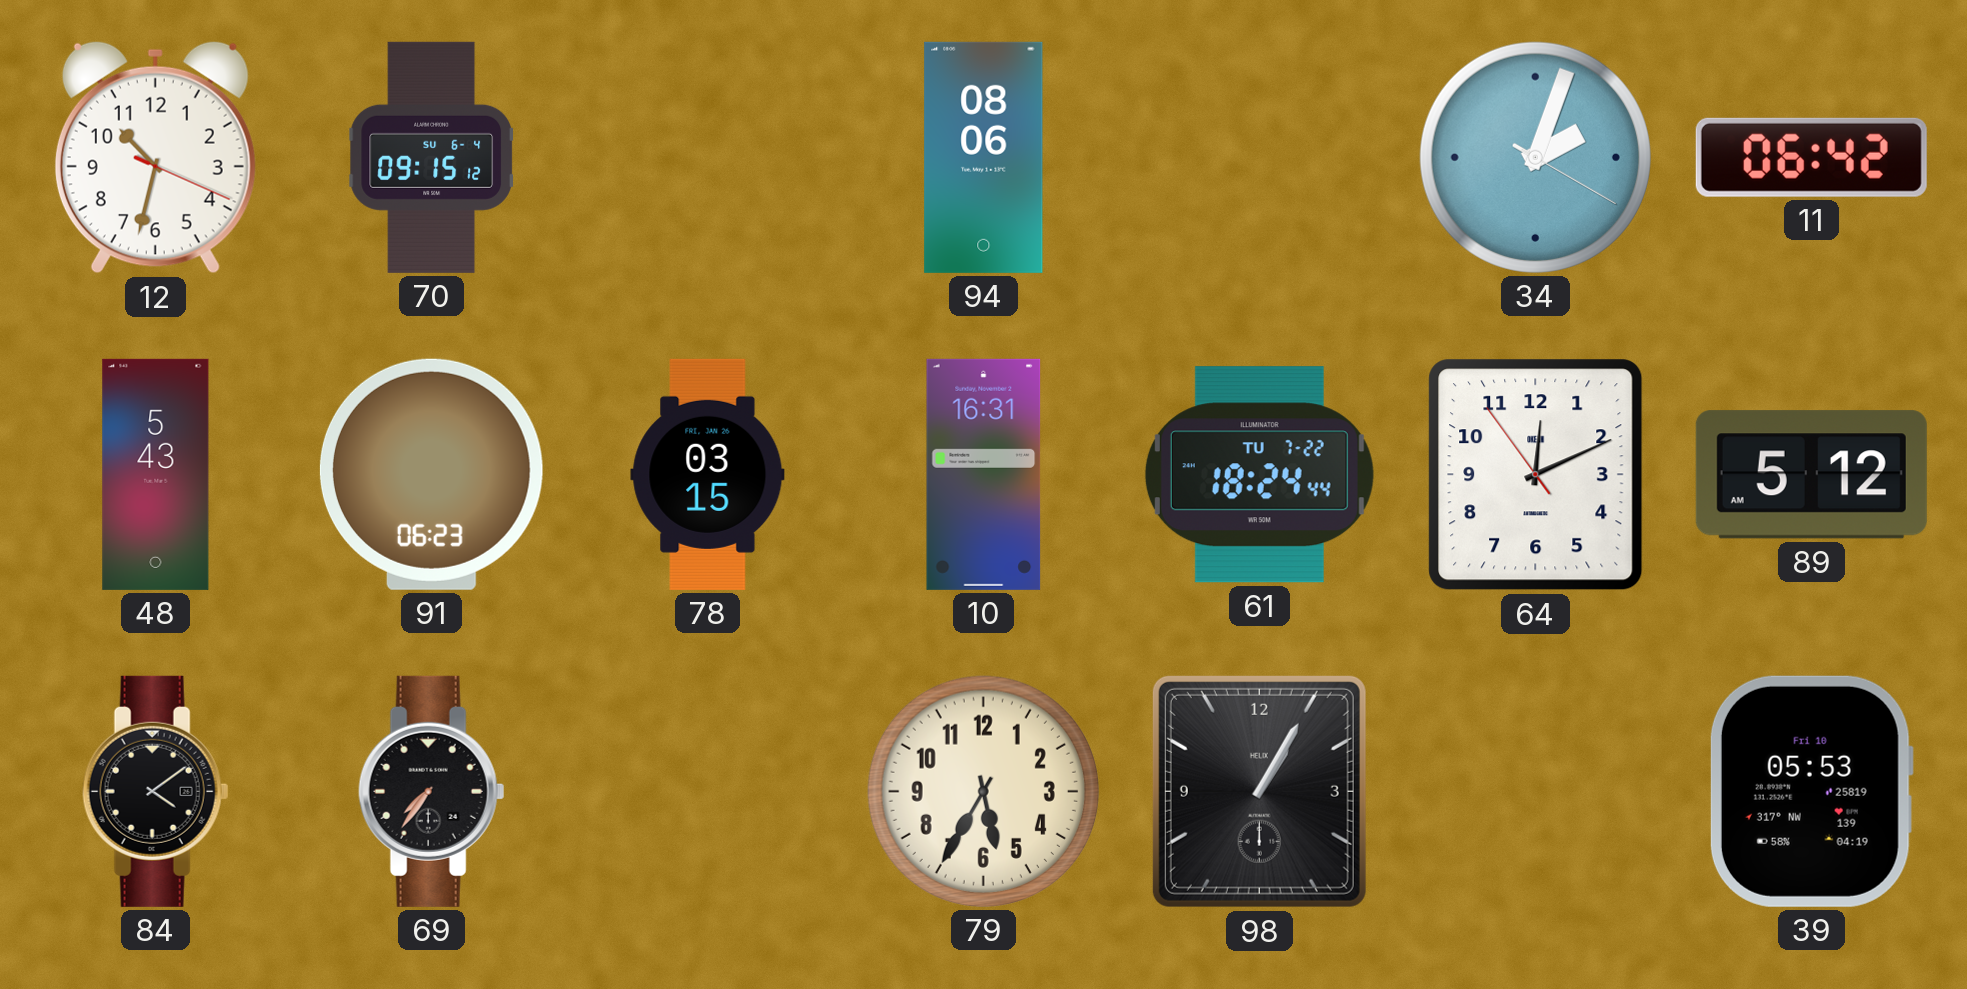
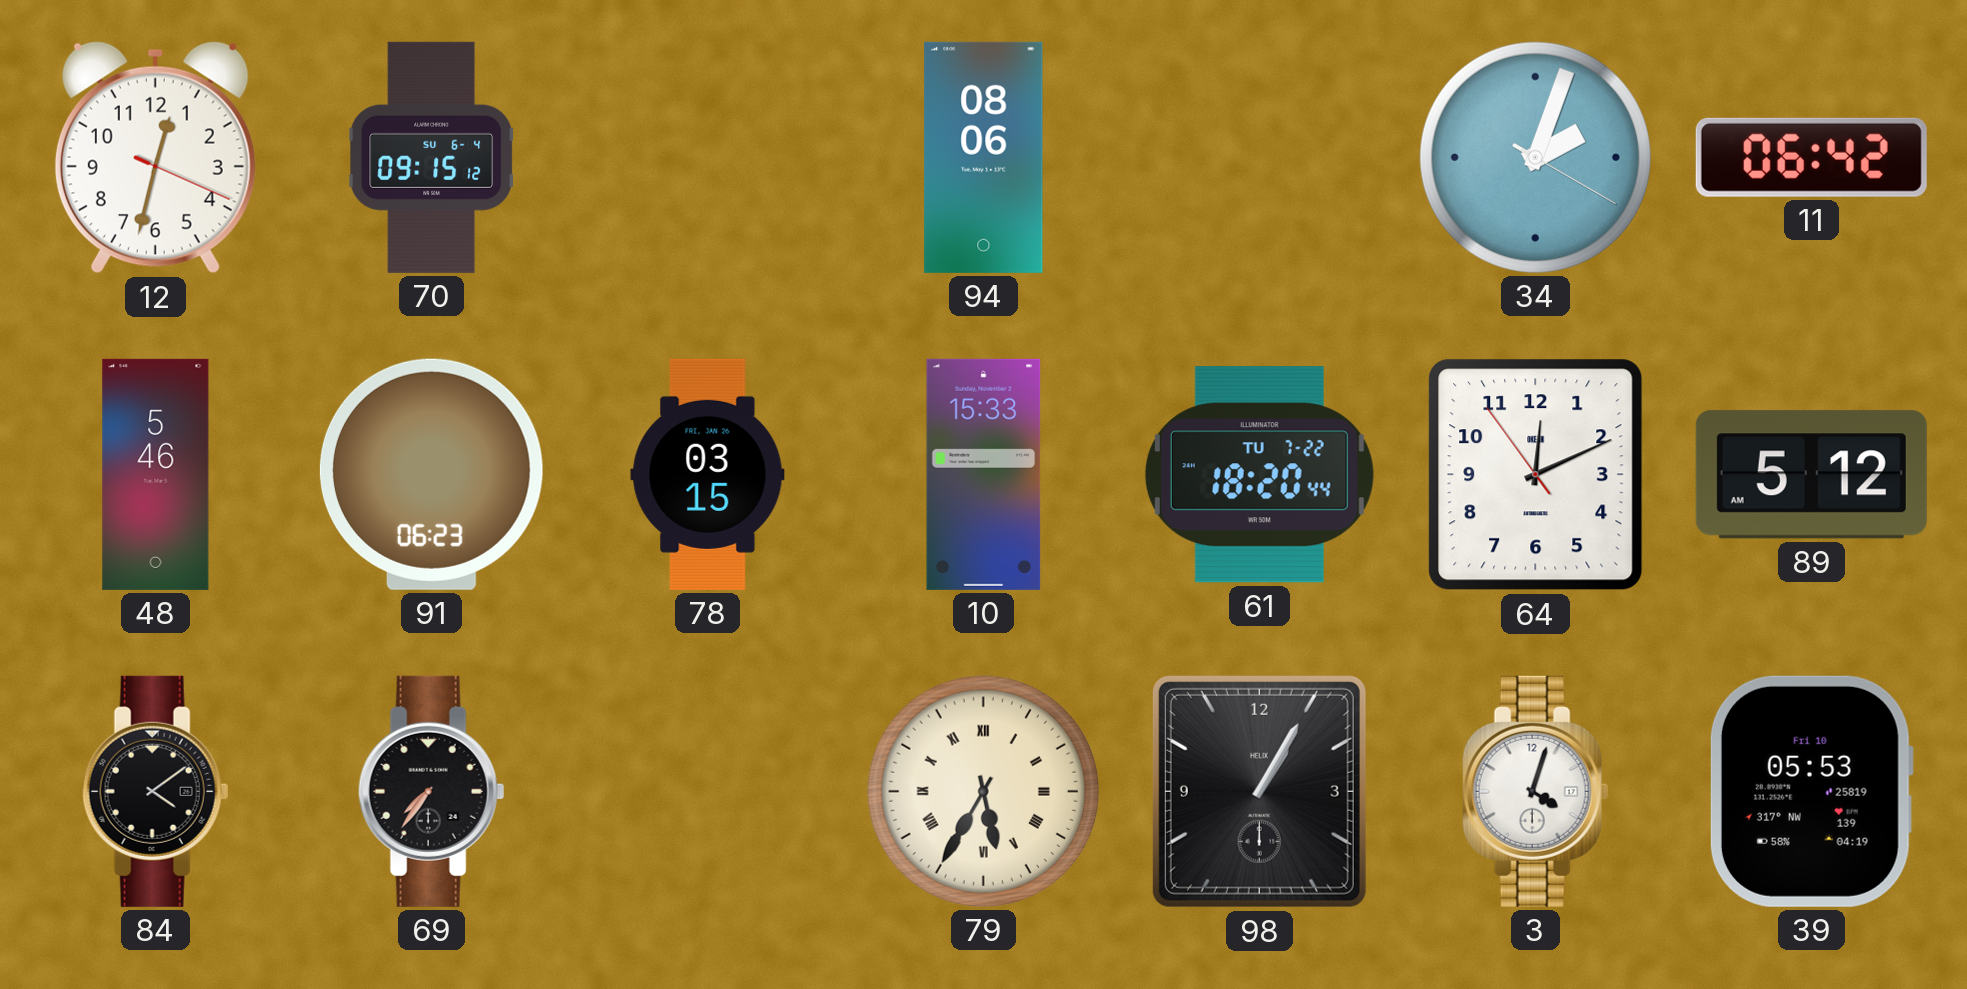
12: 10:32 -> 12:32 (155, 157)
48: 5:43 -> 5:46 (156, 474)
10: 16:31 -> 15:33 (984, 474)
61: 18:24 -> 18:20 (1259, 475)
79 numerals: Arabic -> Roman (983, 791)
3: none -> 4:03 (1536, 791)
